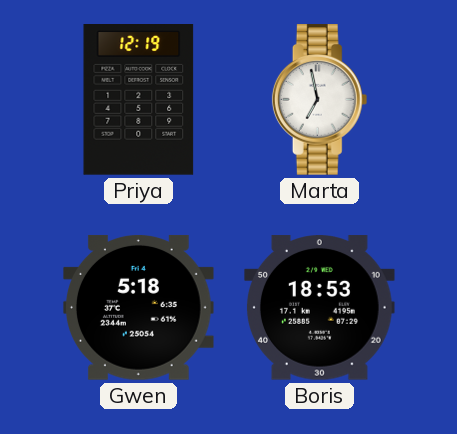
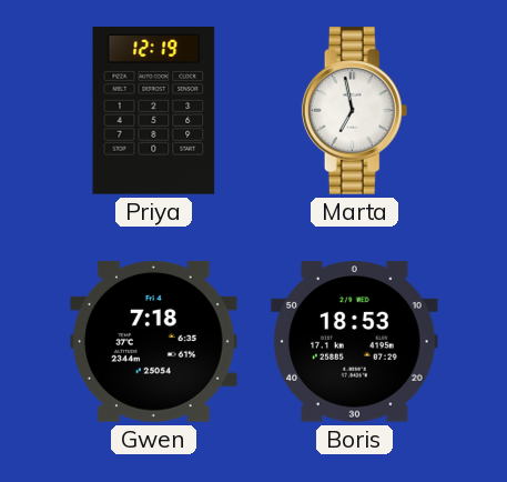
Gwen: 5:18 -> 7:18 (154, 341)
